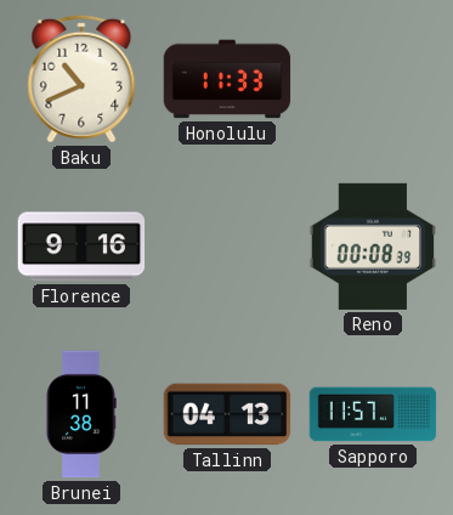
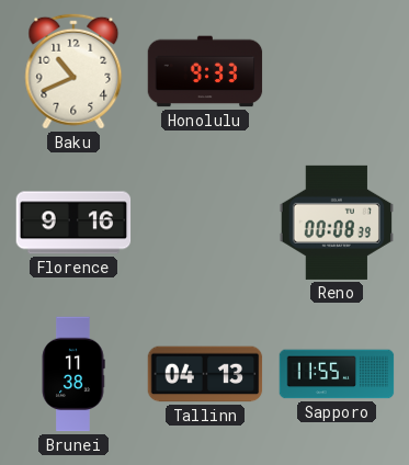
Honolulu: 11:33 -> 9:33 (205, 71)
Sapporo: 11:57 -> 11:55 (337, 374)
